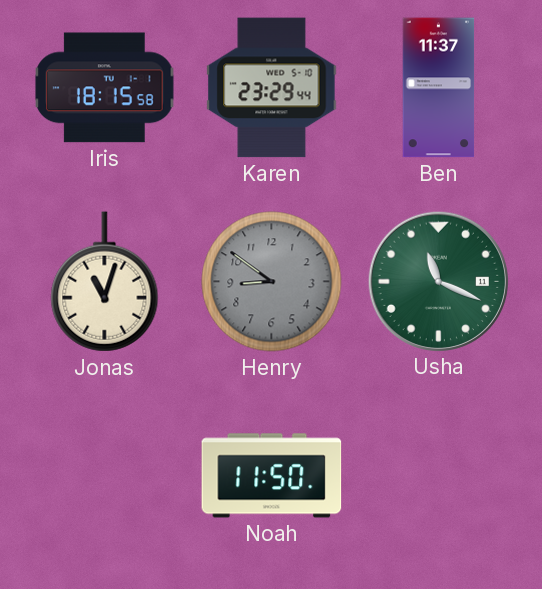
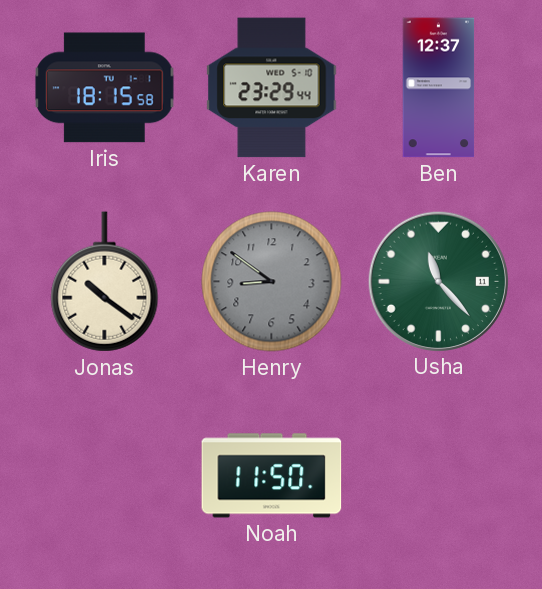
Ben: 11:37 -> 12:37 (439, 88)
Jonas: 11:03 -> 10:21 (105, 282)
Usha: 11:19 -> 11:23 (438, 281)
